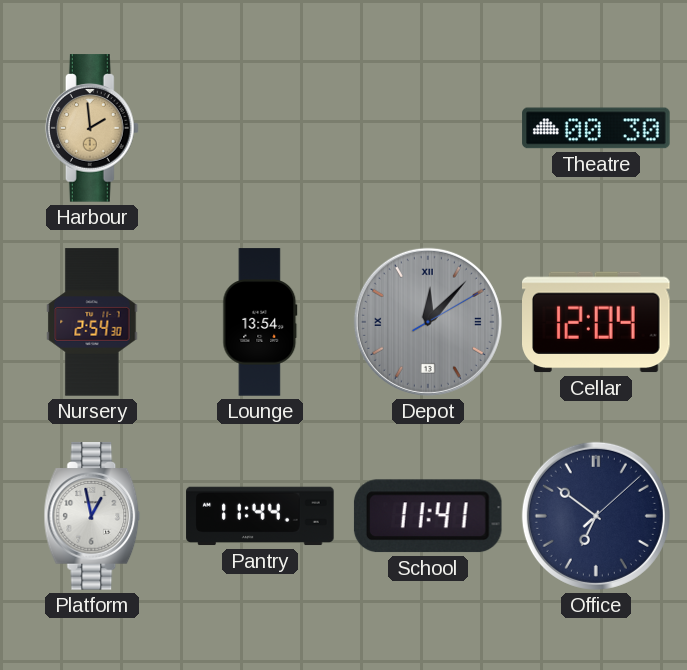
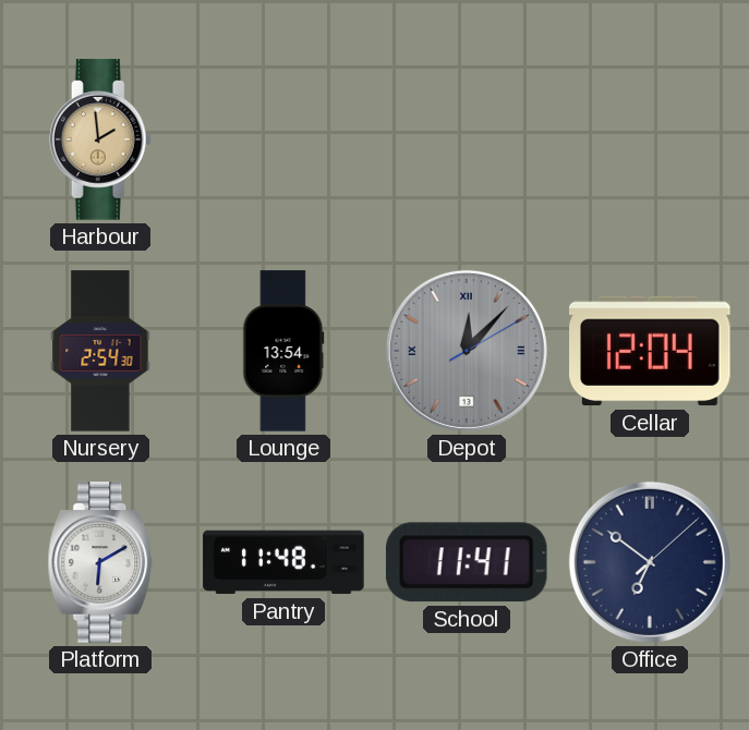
Theatre: 00:30 -> none (596, 128)
Platform: 12:58 -> 6:10 (100, 562)
Pantry: 11:44 -> 11:48 (283, 562)
